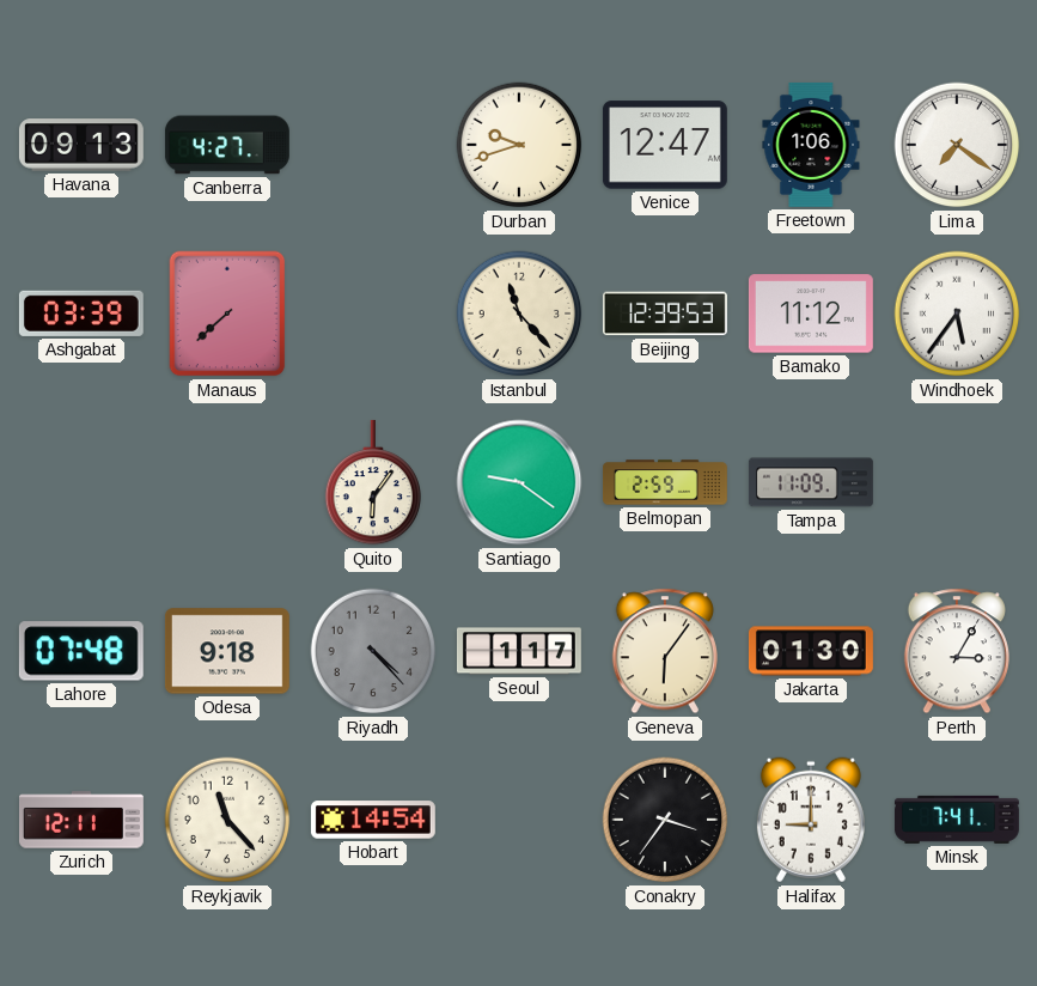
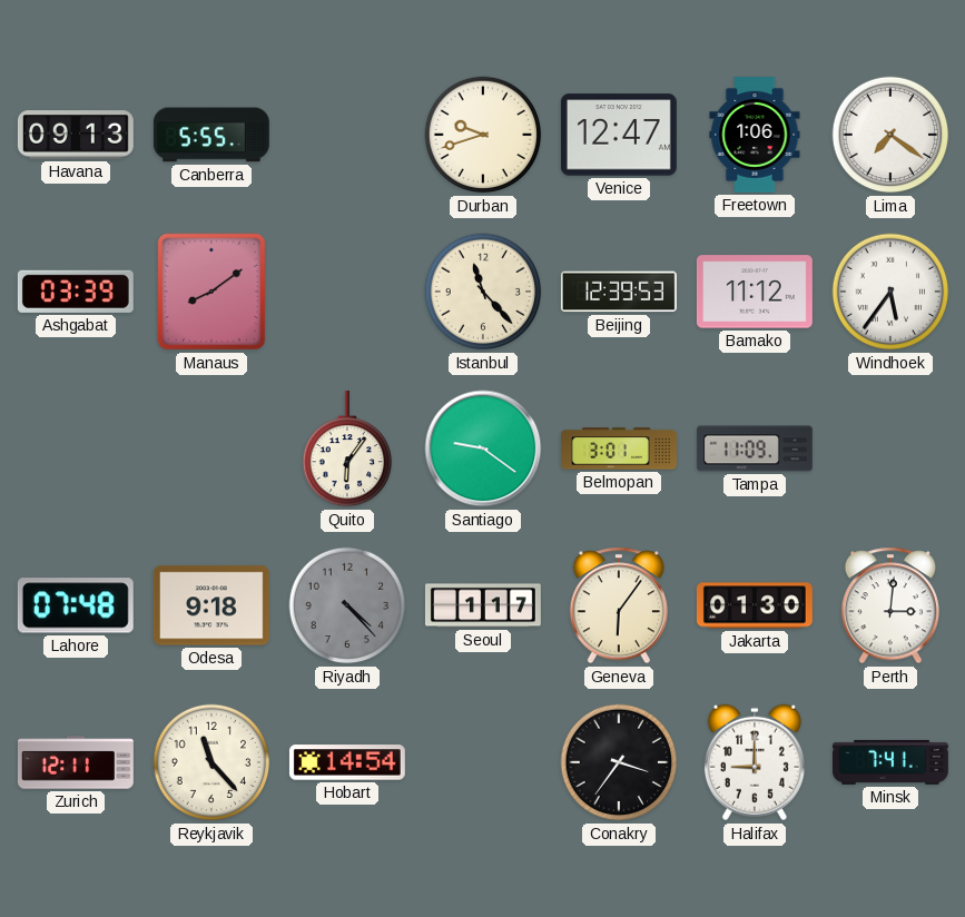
Canberra: 4:27 -> 5:55 (211, 135)
Manaus: 7:38 -> 8:09 (211, 292)
Belmopan: 2:59 -> 3:01 (620, 448)
Perth: 3:05 -> 3:01 (890, 605)
